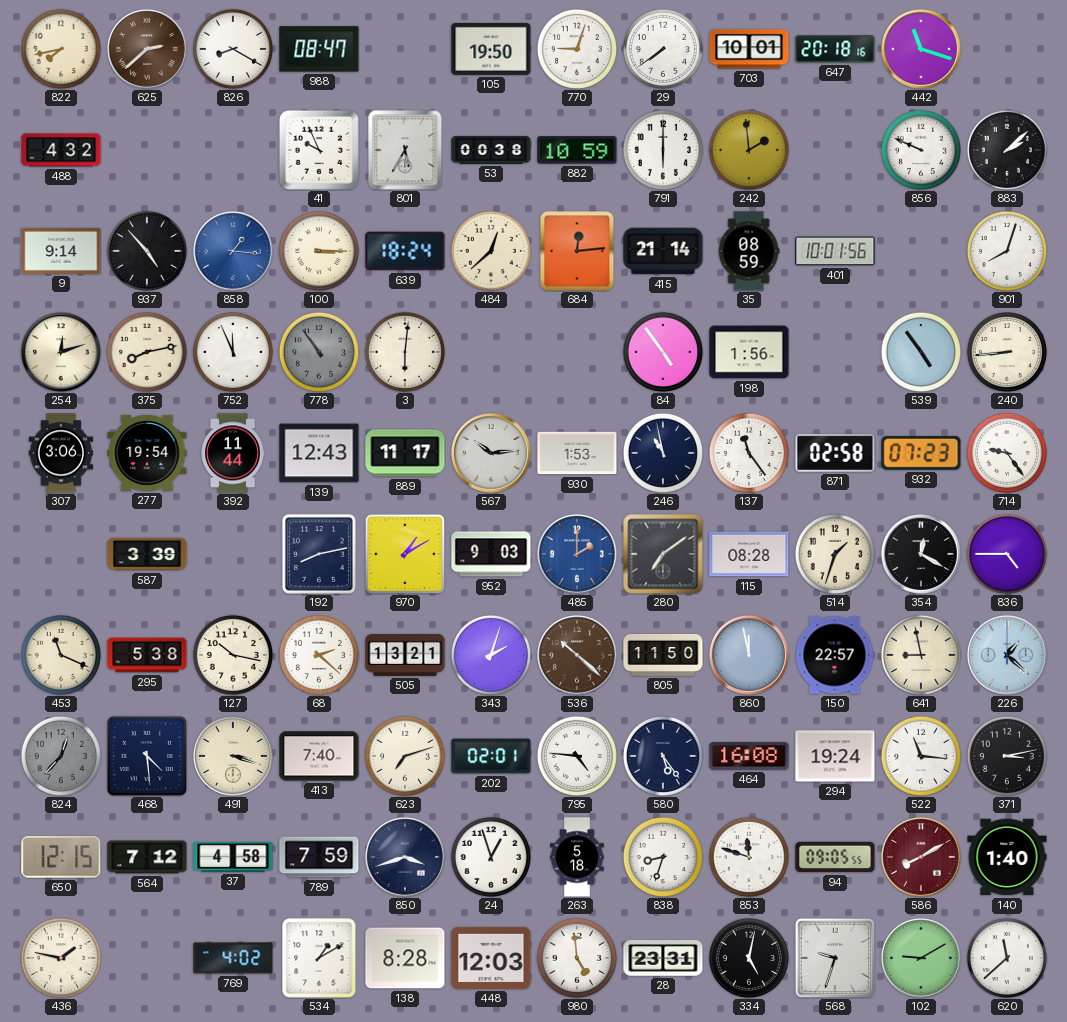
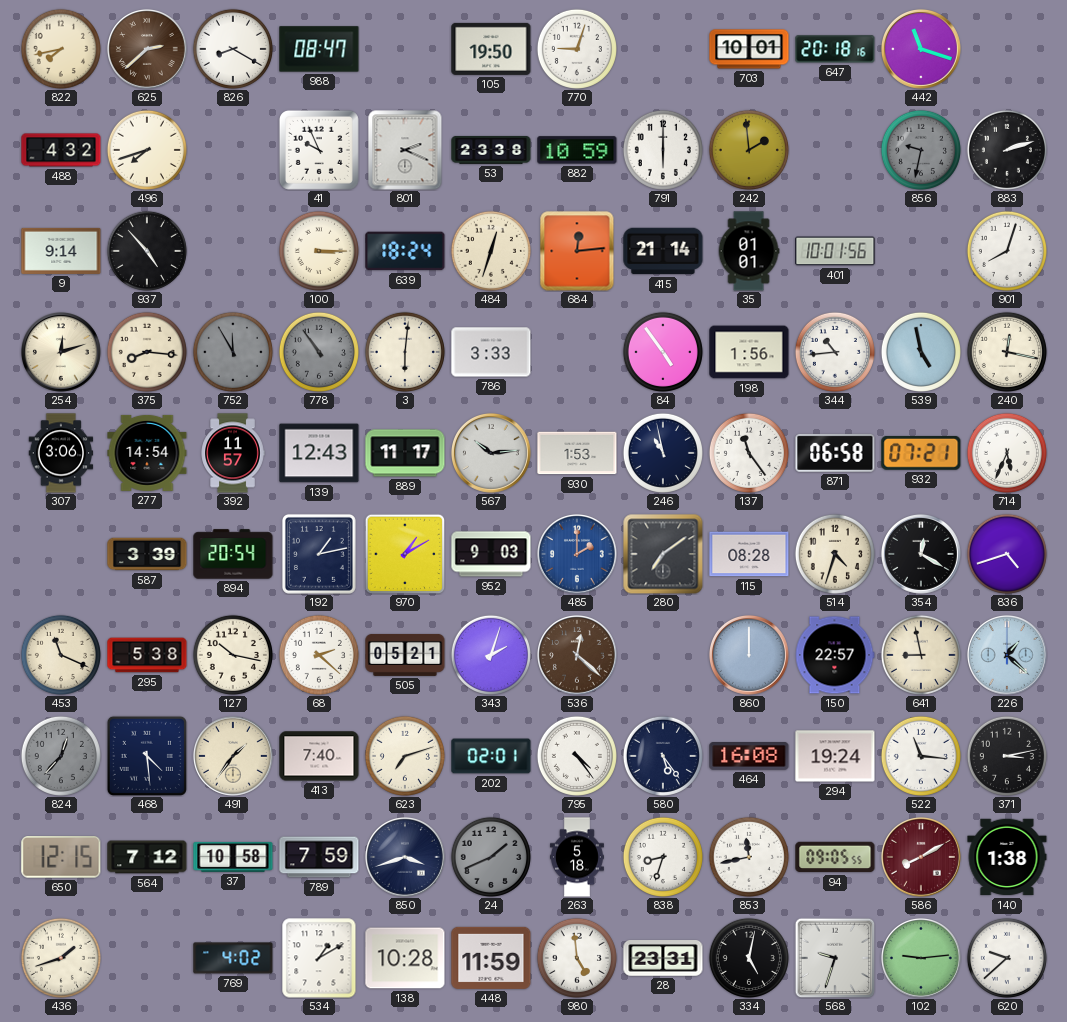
29: 7:39 -> none (663, 49)
496: none -> 7:42 (147, 150)
801: 5:35 -> 2:19 (405, 150)
53: 00:38 -> 23:38 (491, 150)
856: 9:49 -> 9:32 (921, 150)
856 dial: white -> grey (921, 150)
883: 2:08 -> 2:12 (1007, 150)
858: 1:16 -> none (233, 251)
484: 12:38 -> 12:33 (491, 251)
35: 08:59 -> 01:01 (749, 251)
375: 8:13 -> 8:16 (147, 352)
752: 11:56 -> 11:55 (233, 352)
752 dial: white -> grey (233, 352)
786: none -> 3:33 (491, 352)
344: none -> 10:44 (835, 352)
539: 4:54 -> 4:58 (921, 352)
240: 8:44 -> 12:17 (1007, 352)
277: 19:54 -> 14:54 (147, 453)
392: 11:44 -> 11:57 (233, 453)
871: 02:58 -> 06:58 (835, 453)
932: 07:23 -> 07:21 (921, 453)
714: 9:24 -> 5:34 (1007, 453)
894: none -> 20:54 (233, 554)
192: 8:13 -> 1:13 (319, 554)
514: 1:33 -> 4:33 (835, 554)
836: 4:45 -> 4:42 (1007, 554)
505: 13:21 -> 05:21 (405, 655)
536: 10:22 -> 12:22 (577, 655)
805: 11:50 -> none (663, 655)
860: 11:58 -> 12:00 (749, 655)
491: 3:18 -> 1:36 (233, 756)
795: 4:46 -> 4:24 (577, 756)
37: 4:58 -> 10:58 (233, 857)
24: 12:57 -> 1:41 (491, 857)
24 dial: white -> grey (491, 857)
853: 11:48 -> 11:43 (749, 857)
140: 1:40 -> 1:38 (1007, 857)
436: 1:47 -> 1:42 (61, 958)
138: 8:28 -> 10:28 (405, 958)
448: 12:03 -> 11:59 (491, 958)
102: 9:10 -> 9:14 (921, 958)
620: 11:38 -> 9:38 (1007, 958)
